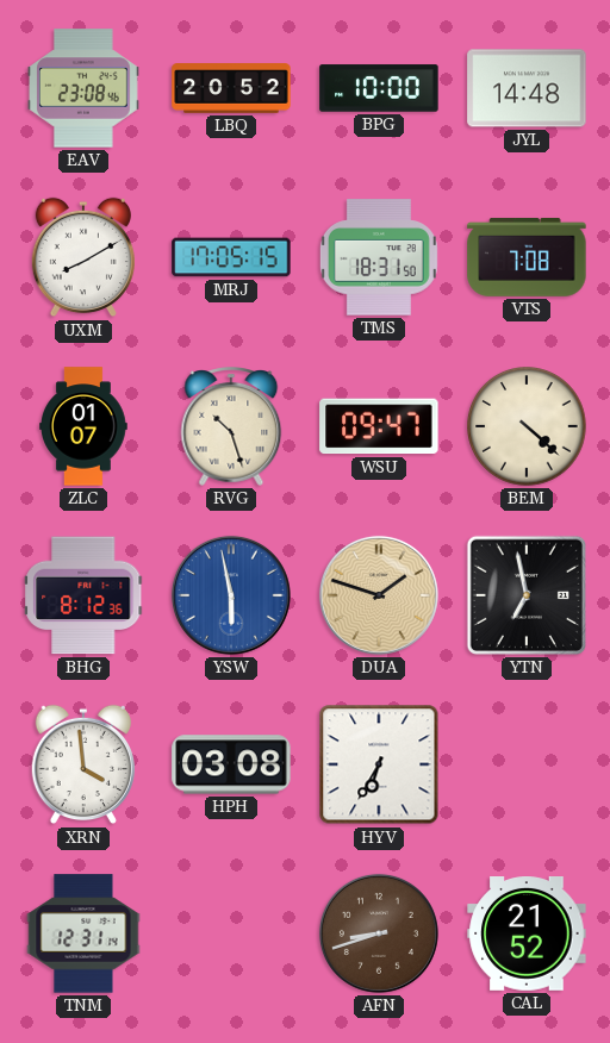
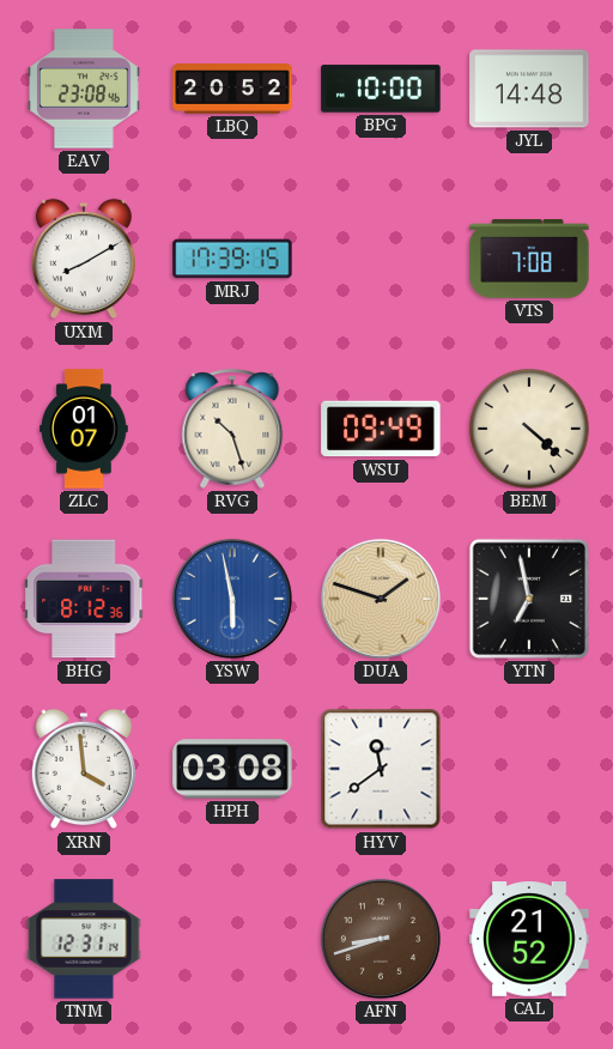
MRJ: 17:05 -> 17:39 (232, 259)
TMS: 18:31 -> none (379, 257)
WSU: 09:47 -> 09:49 (381, 429)
HYV: 6:35 -> 11:39 (381, 769)
